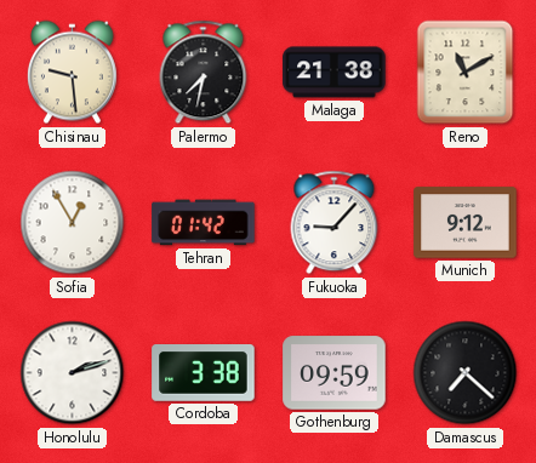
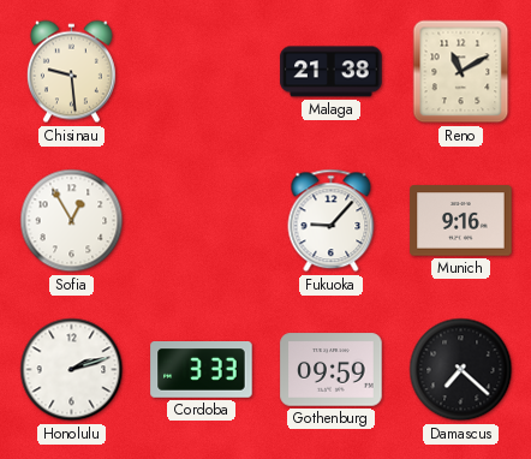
Palermo: 7:32 -> none (204, 73)
Tehran: 01:42 -> none (204, 223)
Munich: 9:12 -> 9:16 (461, 221)
Cordoba: 3:38 -> 3:33 (202, 370)
